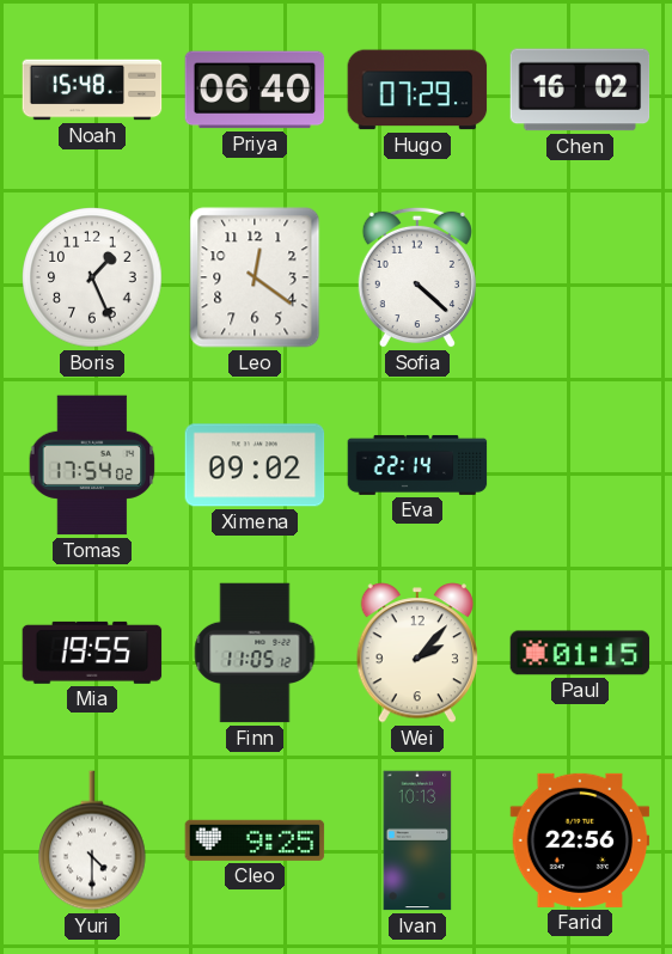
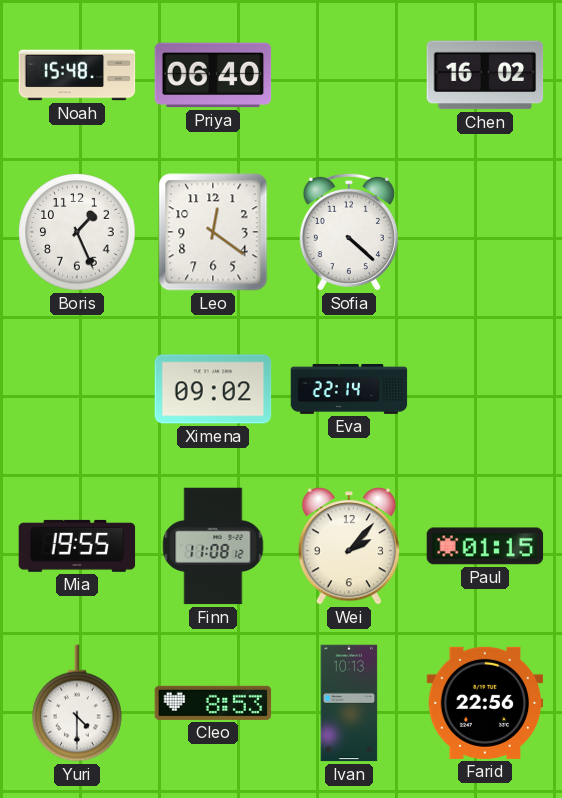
Hugo: 07:29 -> none (417, 90)
Tomas: 17:54 -> none (92, 465)
Finn: 11:05 -> 11:08 (213, 546)
Cleo: 9:25 -> 8:53 (213, 703)
